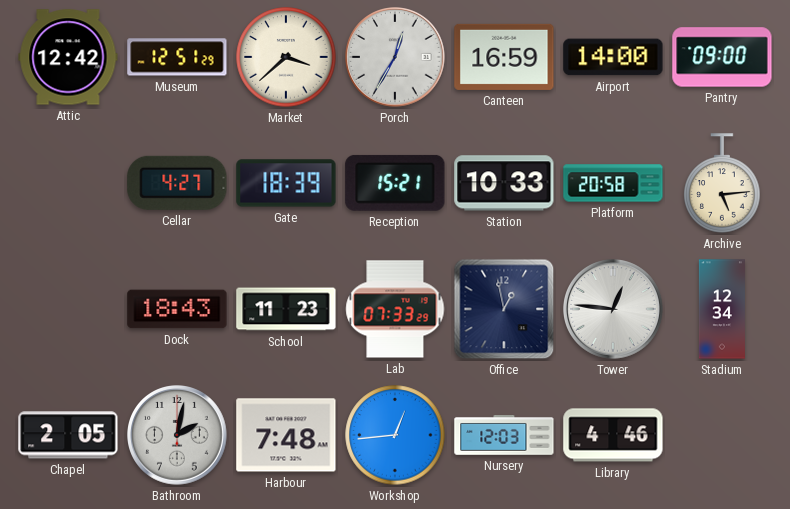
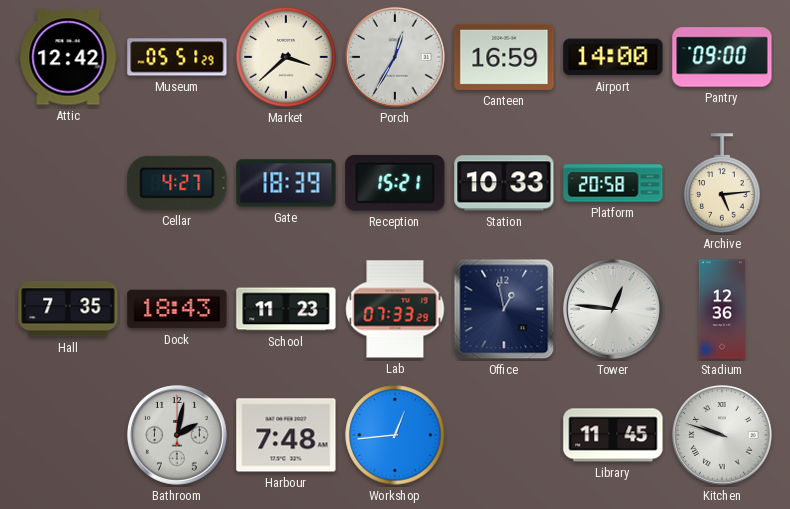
Museum: 12:51 -> 05:51 (177, 57)
Hall: none -> 7:35 (68, 309)
Stadium: 12:34 -> 12:36 (721, 309)
Chapel: 2:05 -> none (68, 435)
Nursery: 12:03 -> none (504, 436)
Library: 4:46 -> 11:45 (613, 435)
Kitchen: none -> 9:48 (722, 435)
